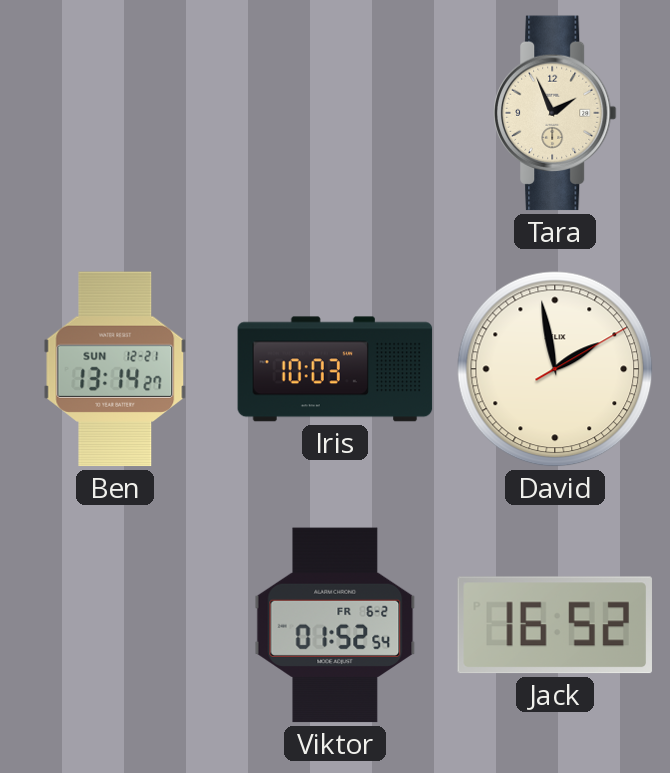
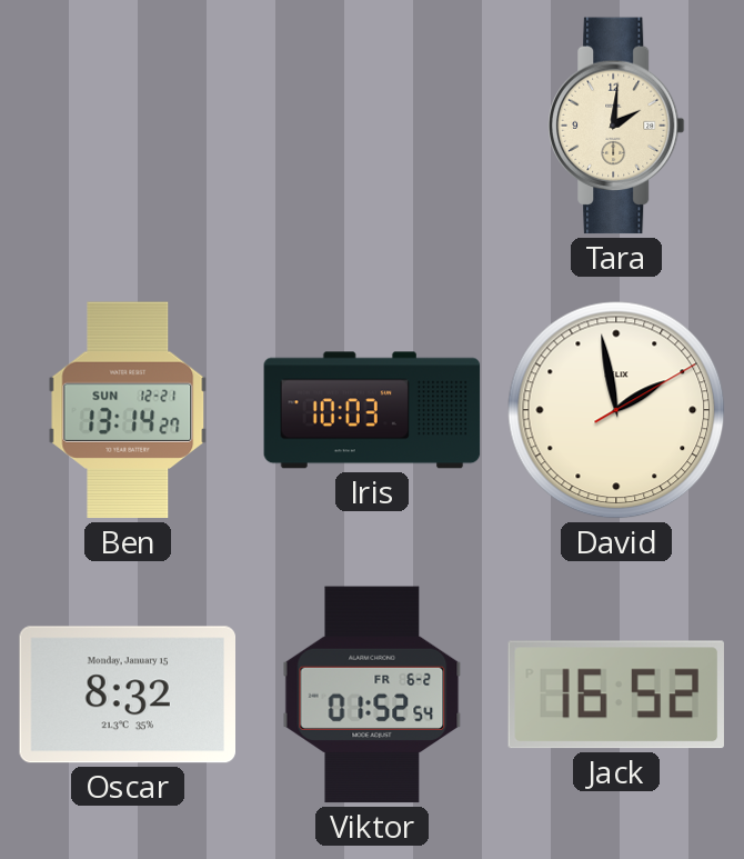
Tara: 1:56 -> 2:01 (617, 126)
Oscar: none -> 8:32 (128, 695)
